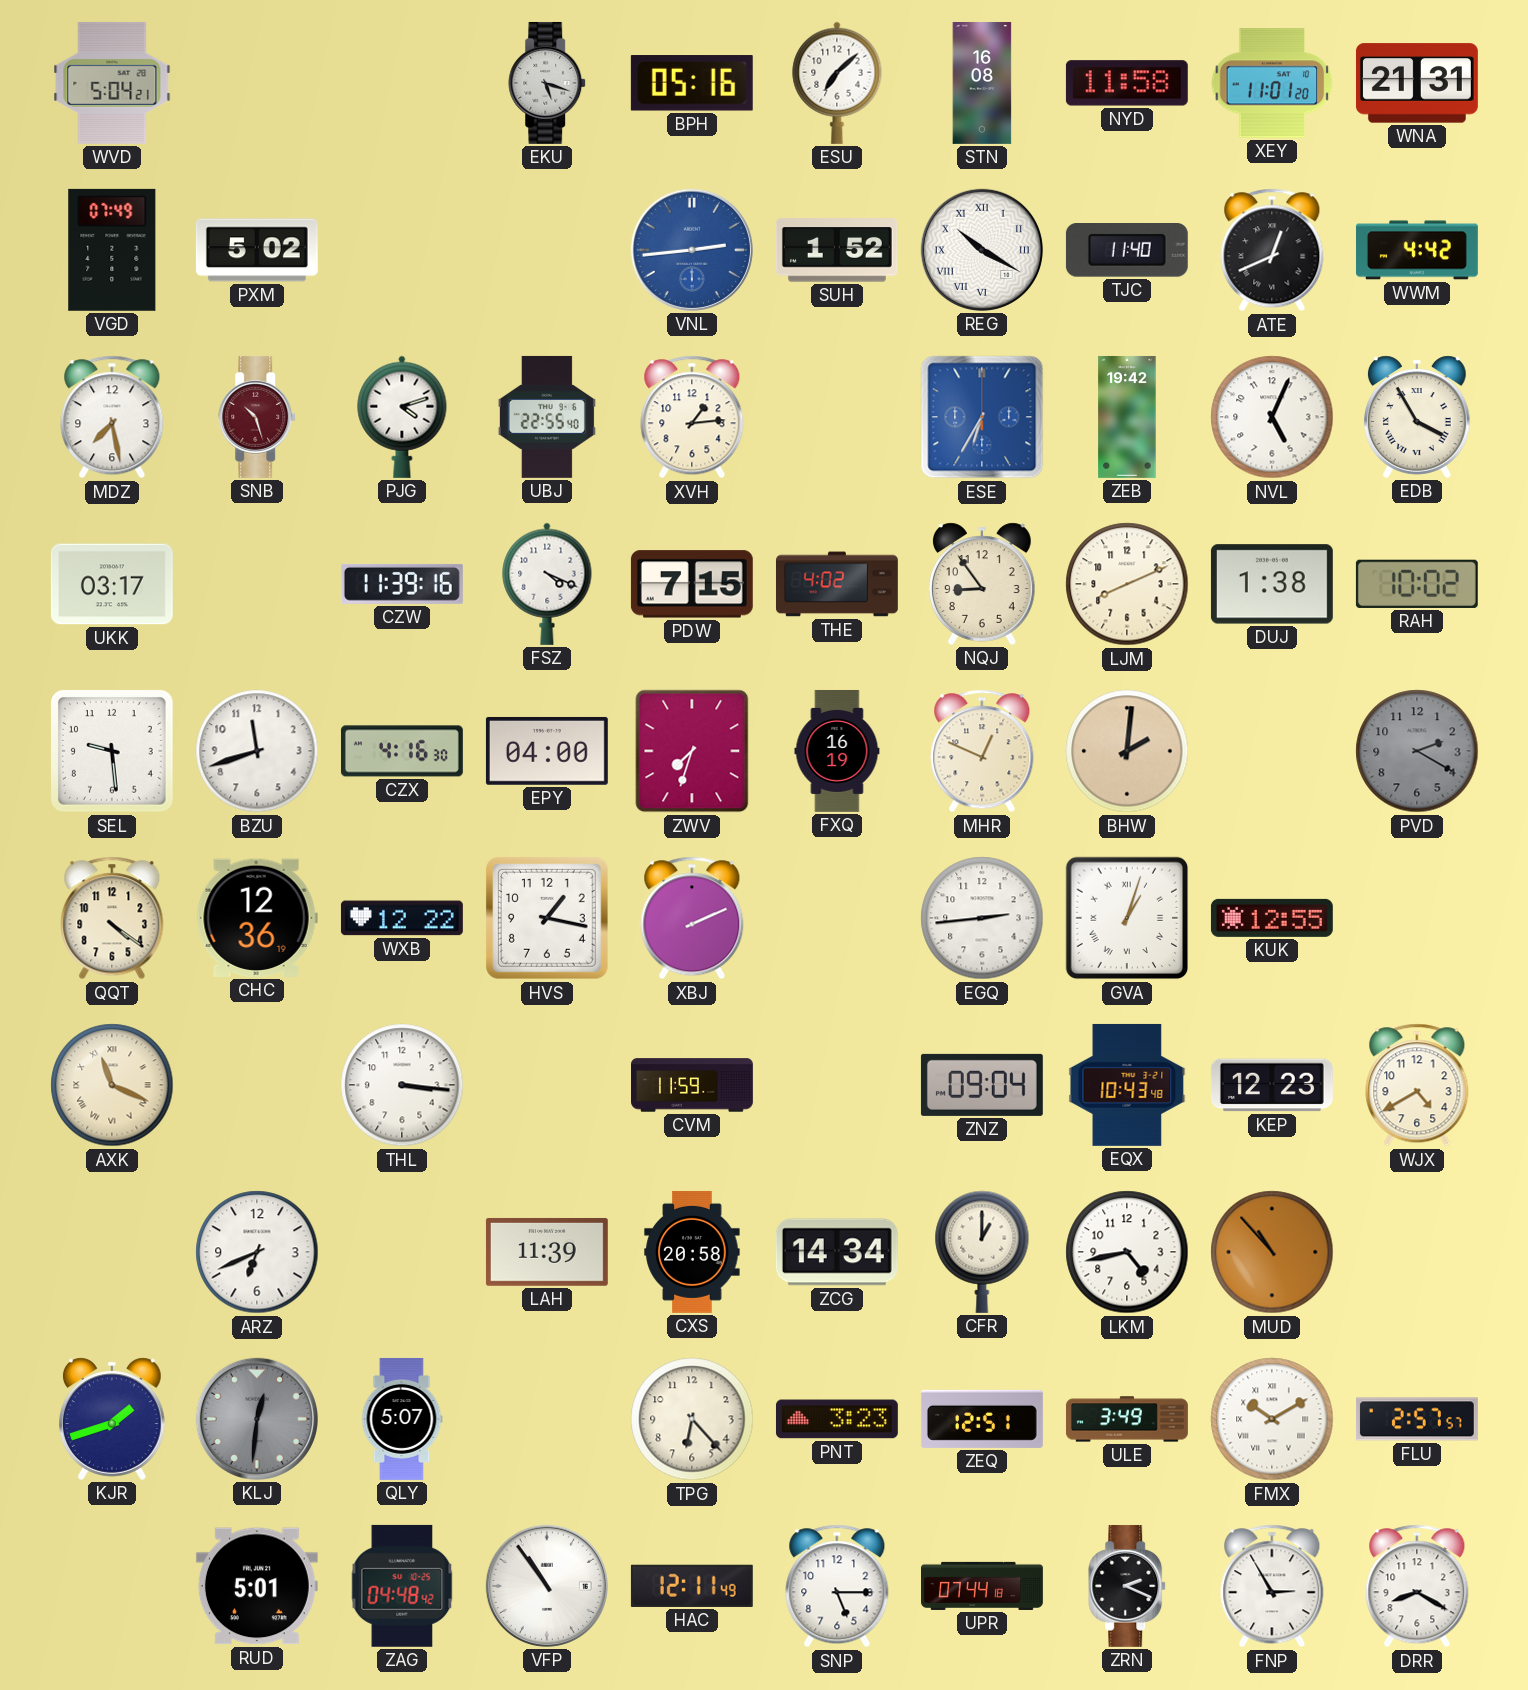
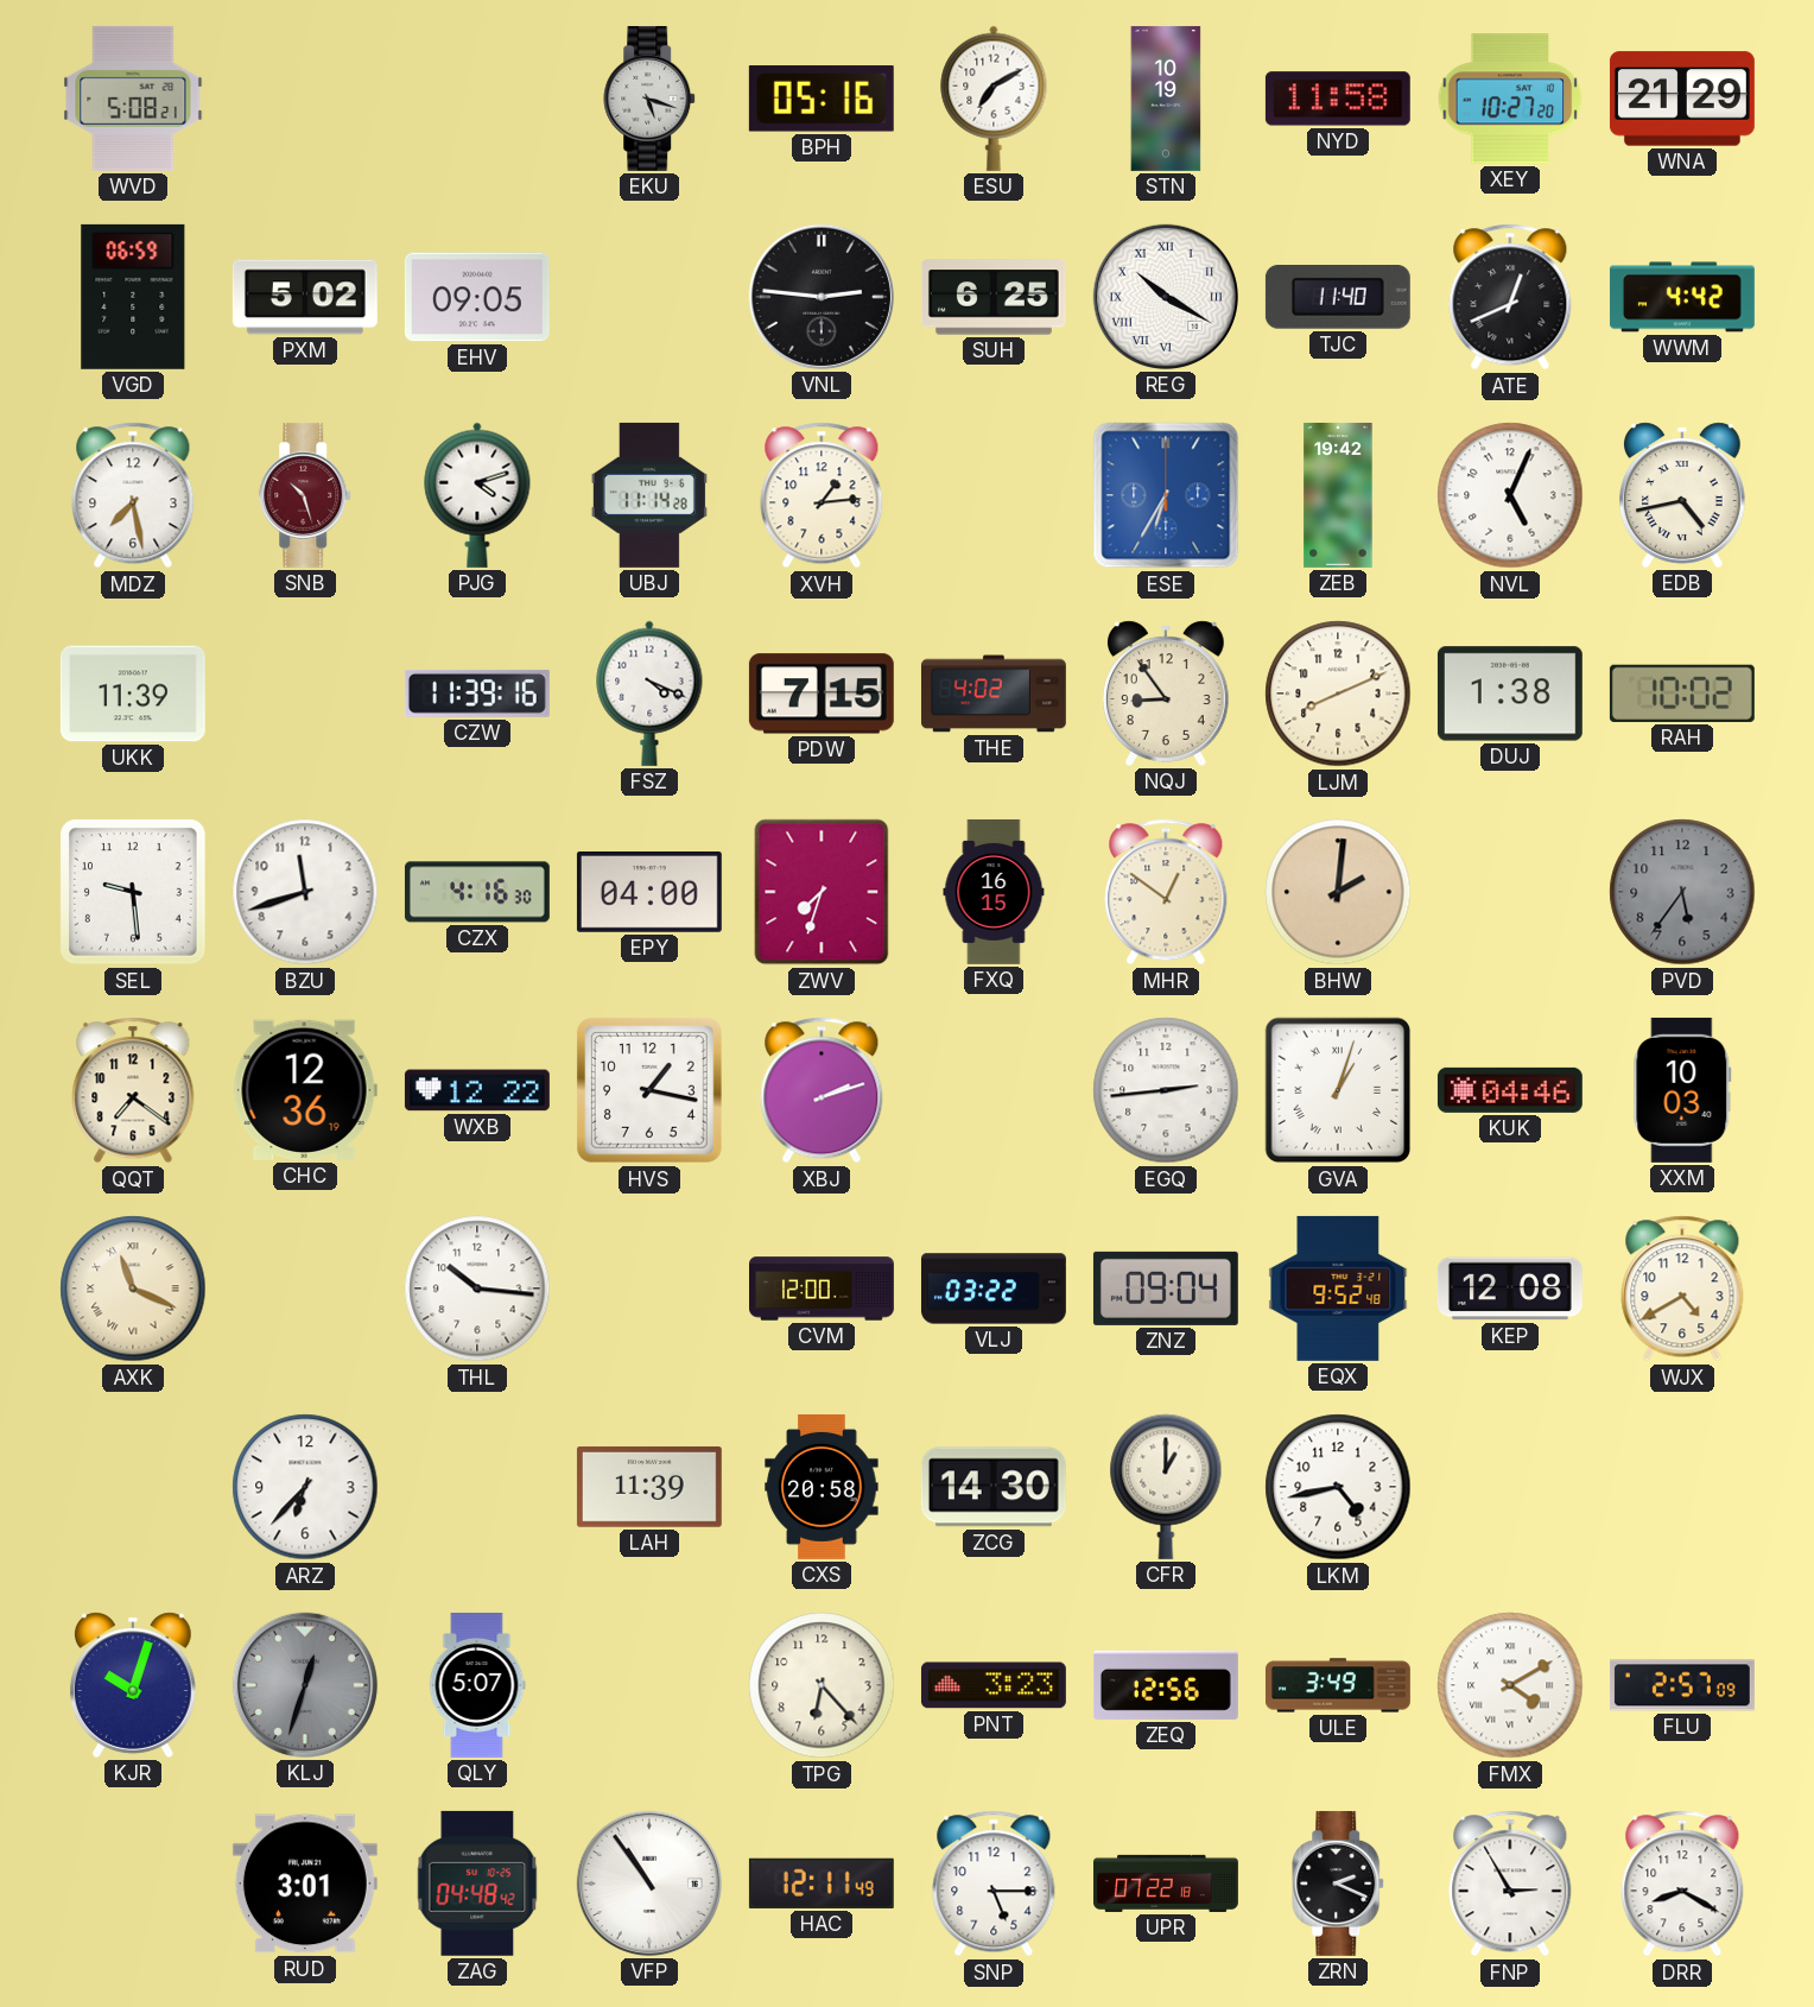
WVD: 5:04 -> 5:08 (133, 99)
ESU: 7:08 -> 7:10 (994, 99)
STN: 16:08 -> 10:19 (1166, 99)
XEY: 11:01 -> 10:27 (1510, 99)
WNA: 21:31 -> 21:29 (1682, 99)
VGD: 07:49 -> 06:59 (133, 297)
EHV: none -> 09:05 (477, 297)
VNL: 2:44 -> 2:46 (822, 297)
VNL dial: blue -> black (822, 297)
SUH: 1:52 -> 6:25 (994, 297)
UBJ: 22:55 -> 11:14 (649, 495)
EDB: 3:55 -> 4:43 (1683, 495)
UKK: 03:17 -> 11:39 (133, 694)
FXQ: 16:19 -> 16:15 (994, 892)
MHR: 12:49 -> 12:51 (1166, 892)
PVD: 2:20 -> 5:36 (1682, 892)
QQT: 4:21 -> 7:21 (133, 1090)
XBJ: 2:11 -> 2:12 (822, 1090)
KUK: 12:55 -> 04:46 (1510, 1090)
XXM: none -> 10:03 (1682, 1090)
THL: 3:16 -> 10:16 (477, 1289)
CVM: 11:59 -> 12:00 (823, 1289)
VLJ: none -> 03:22 (994, 1289)
EQX: 10:43 -> 9:52 (1338, 1289)
KEP: 12:23 -> 12:08 (1510, 1289)
ARZ: 6:41 -> 6:37 (305, 1487)
ZCG: 14:34 -> 14:30 (994, 1487)
MUD: 10:53 -> none (1272, 1252)
KJR: 1:42 -> 10:03 (134, 1685)
KLJ: 12:31 -> 12:33 (305, 1685)
ZEQ: 12:51 -> 12:56 (1166, 1685)
FMX: 10:10 -> 4:10 (1510, 1685)
FLU: 2:57:57 -> 2:57:09 (1682, 1685)
RUD: 5:01 -> 3:01 (305, 1883)
UPR: 07:44 -> 07:22 (1167, 1883)
